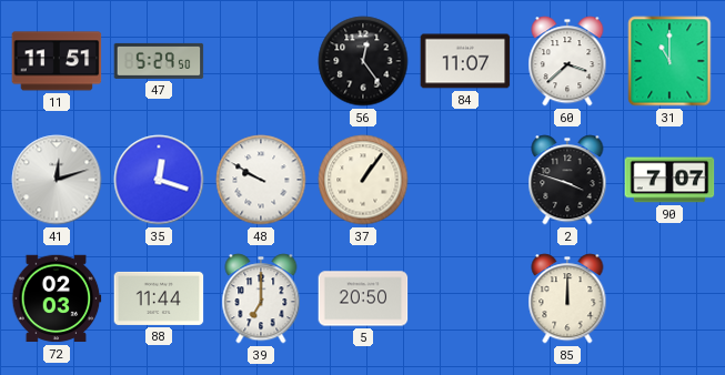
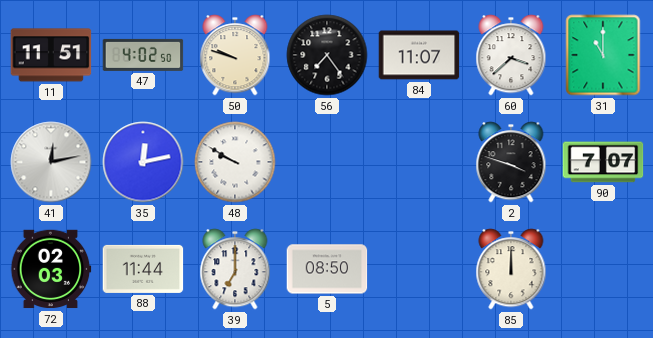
47: 5:29 -> 4:02 (143, 55)
50: none -> 9:48 (235, 55)
56: 12:24 -> 7:24 (327, 55)
41: 12:12 -> 12:13 (51, 162)
35: 12:18 -> 12:13 (143, 162)
37: 1:06 -> none (363, 180)
5: 20:50 -> 08:50 (327, 269)
